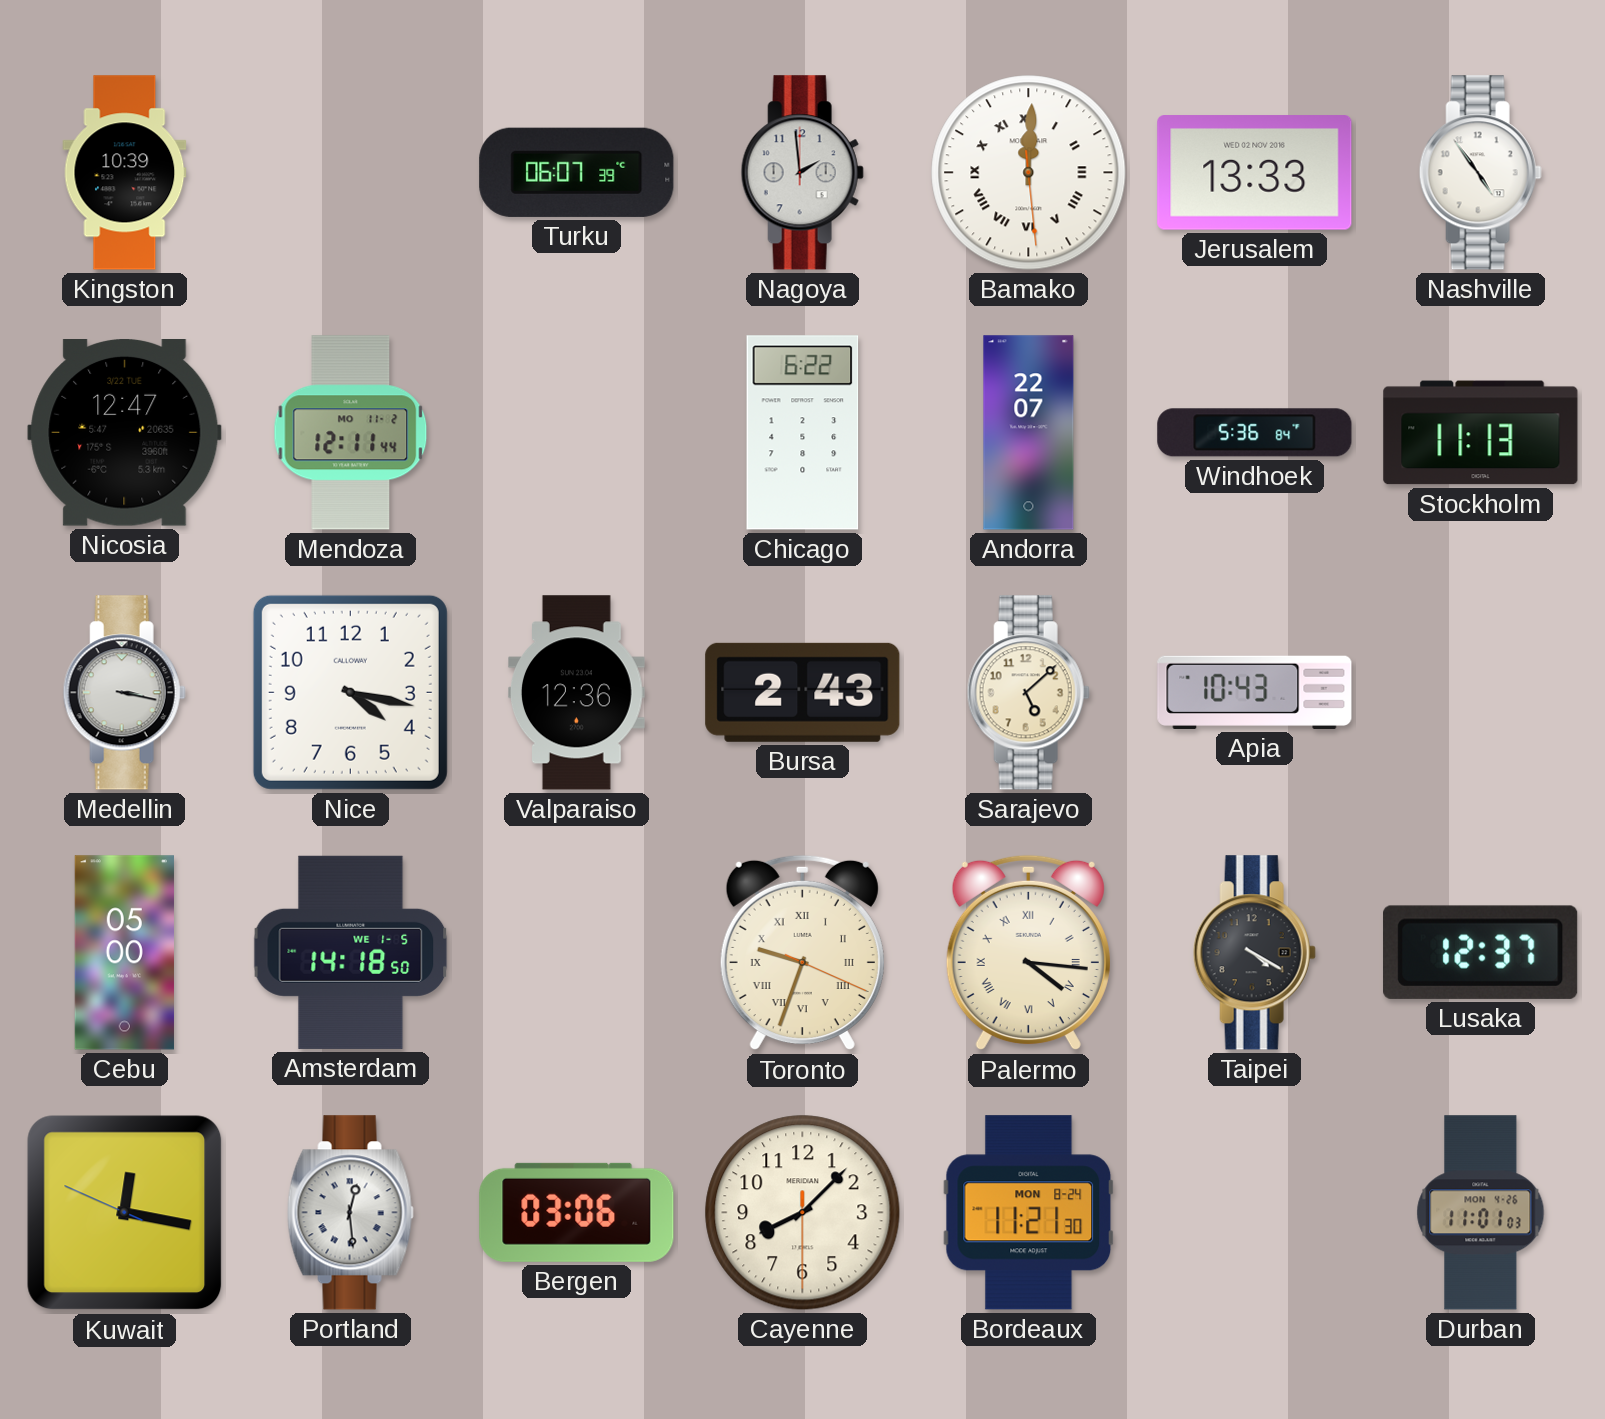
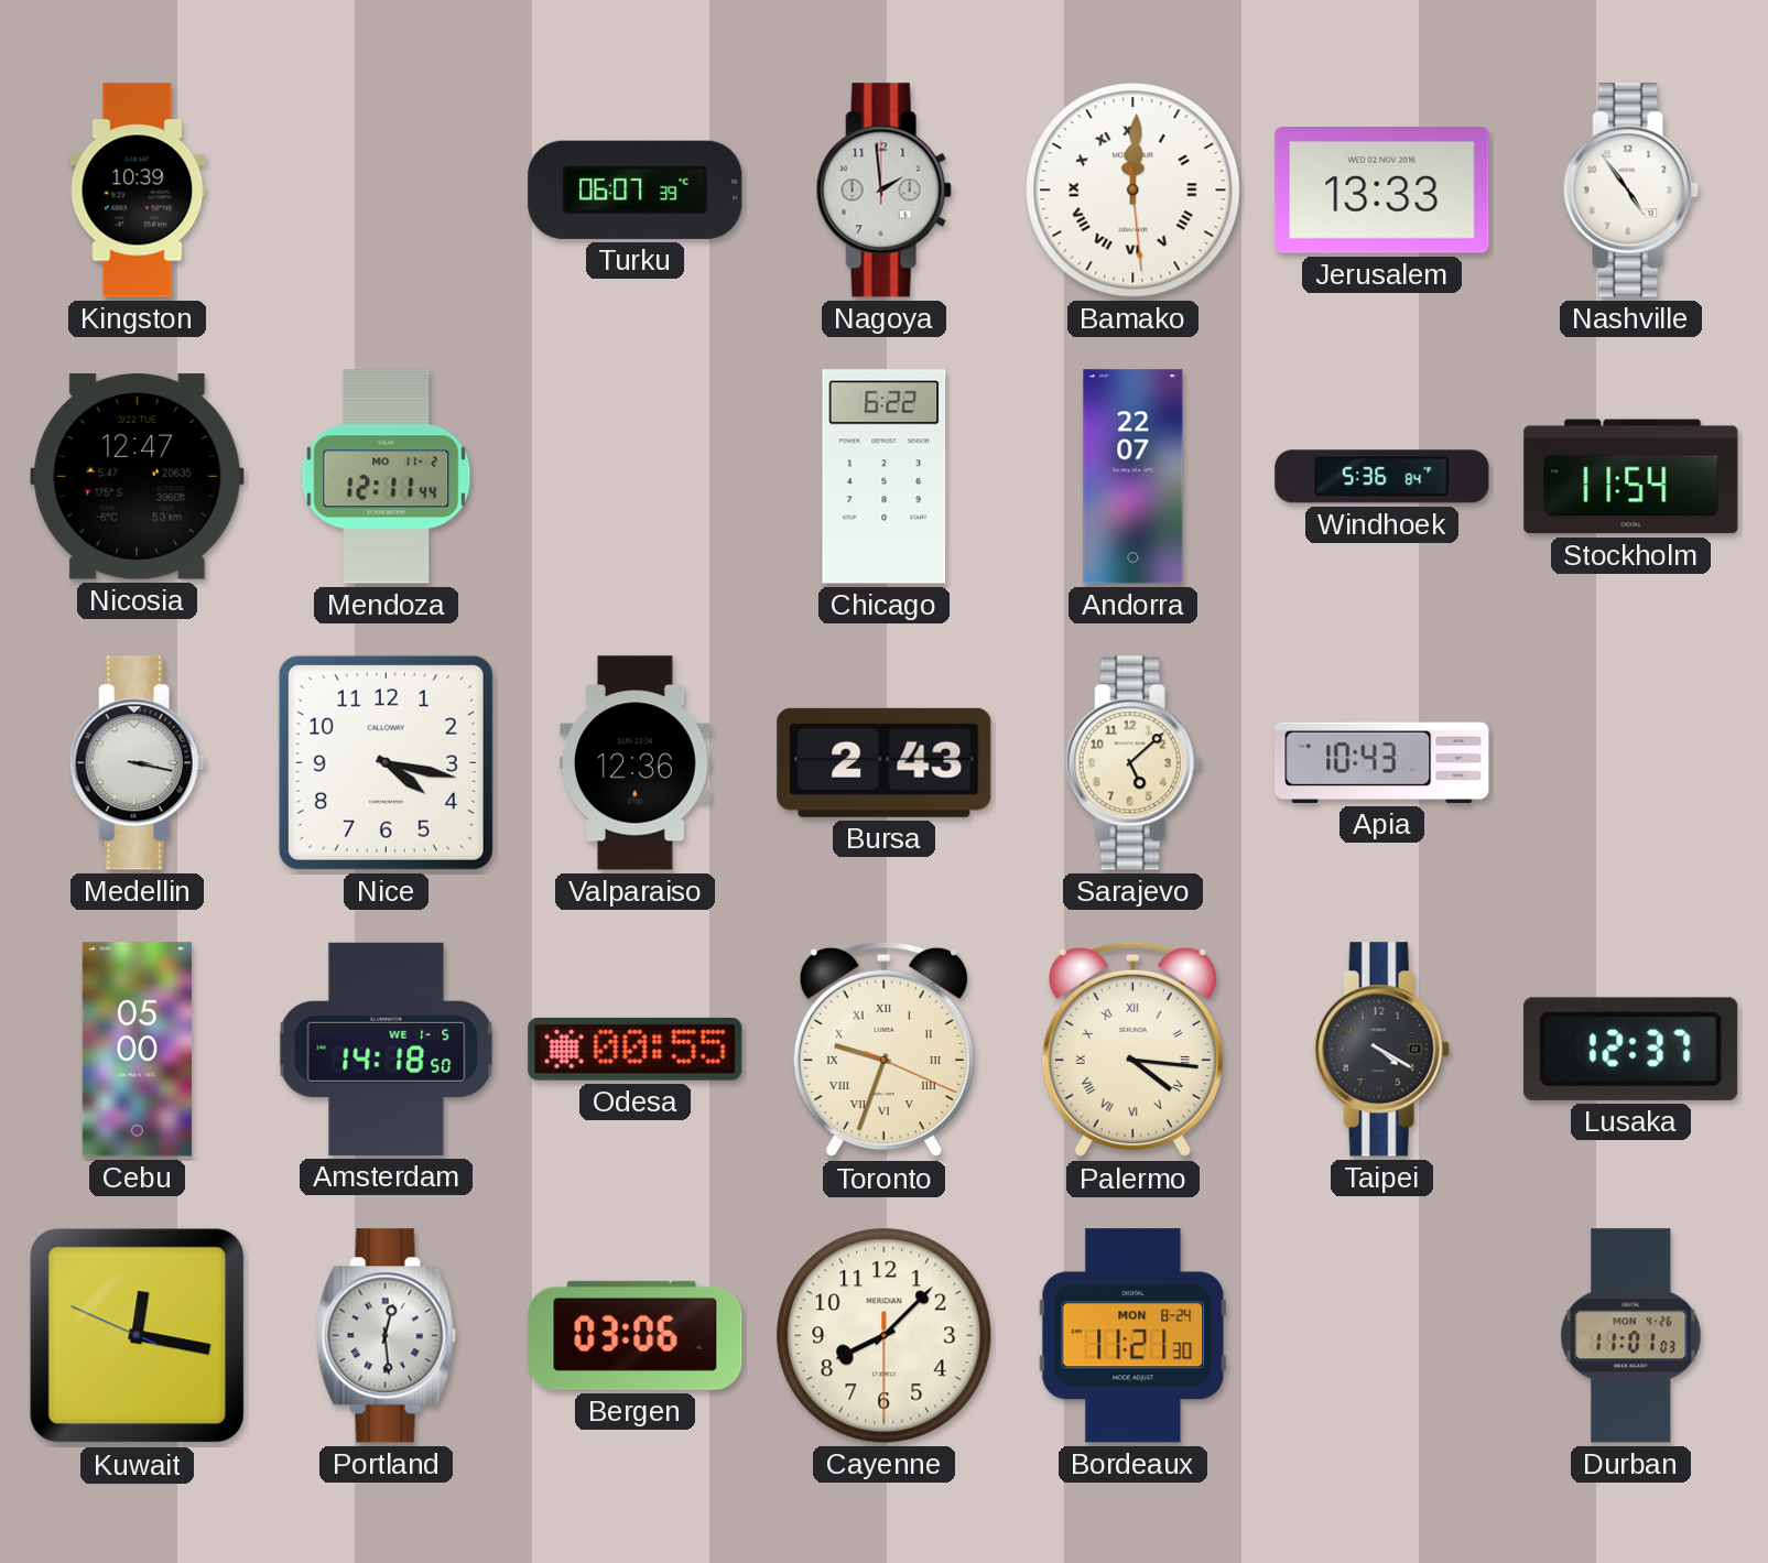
Stockholm: 11:13 -> 11:54 (1631, 477)
Odesa: none -> 00:55 (636, 1049)
